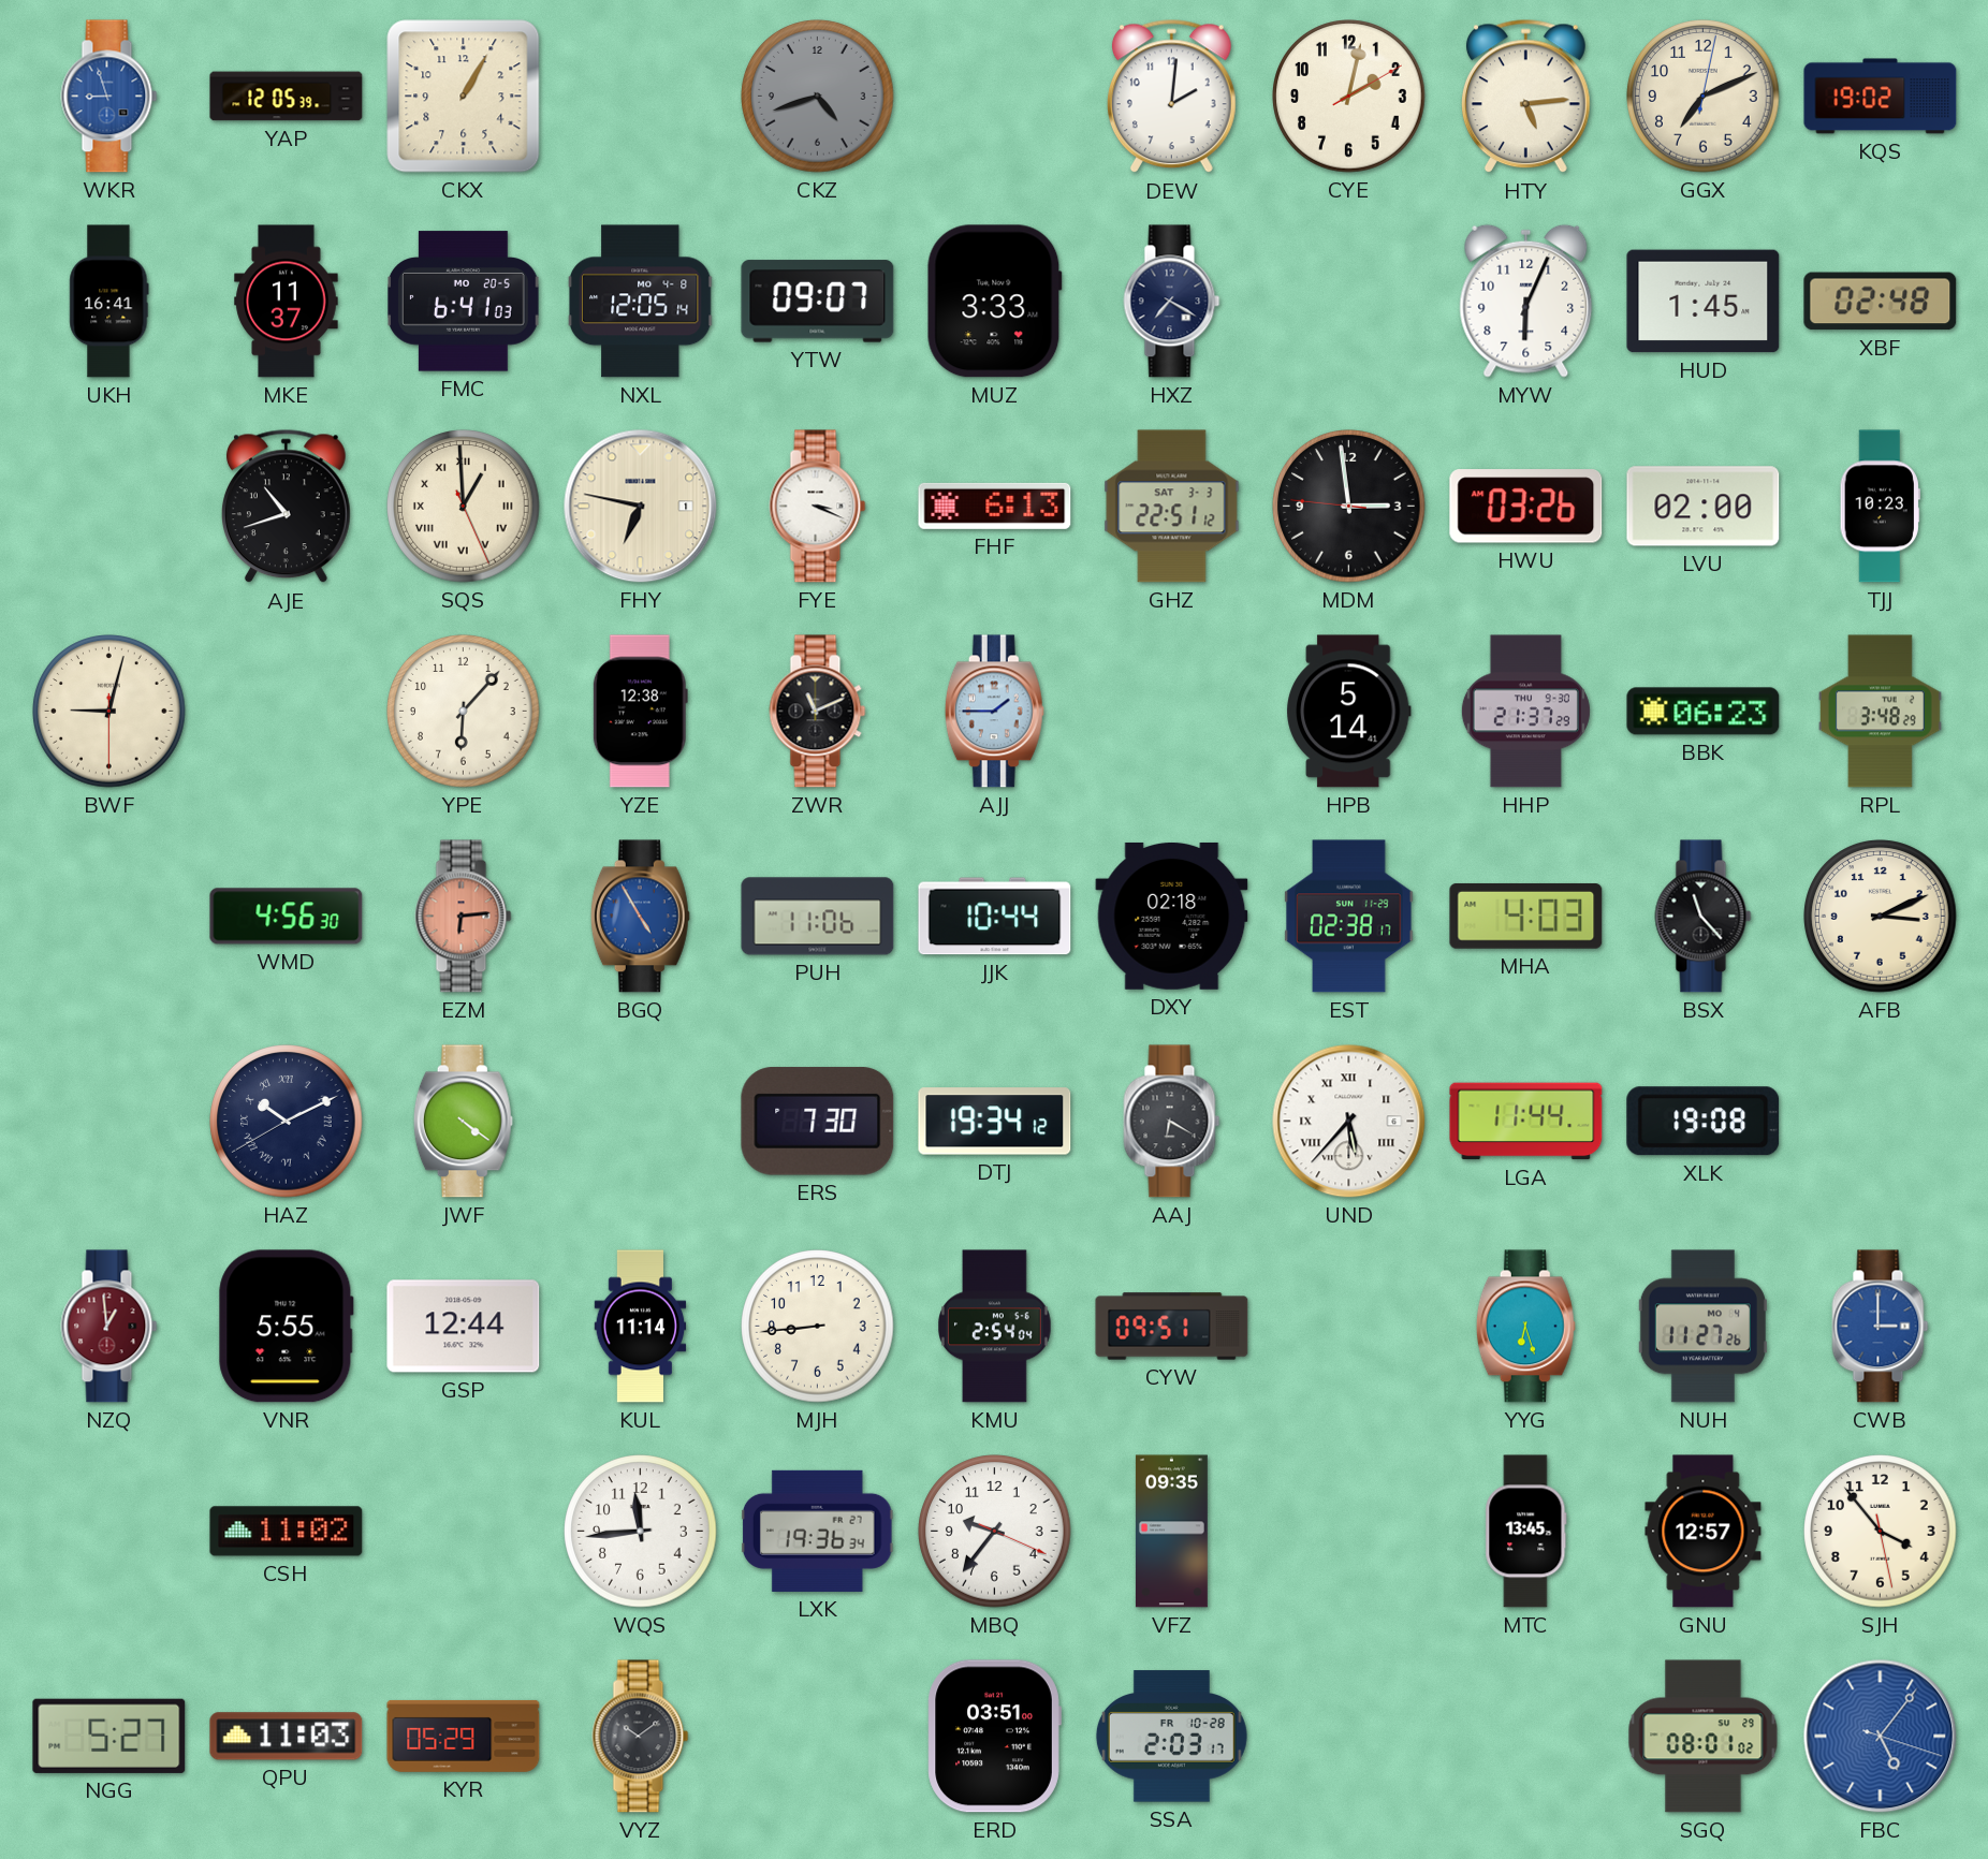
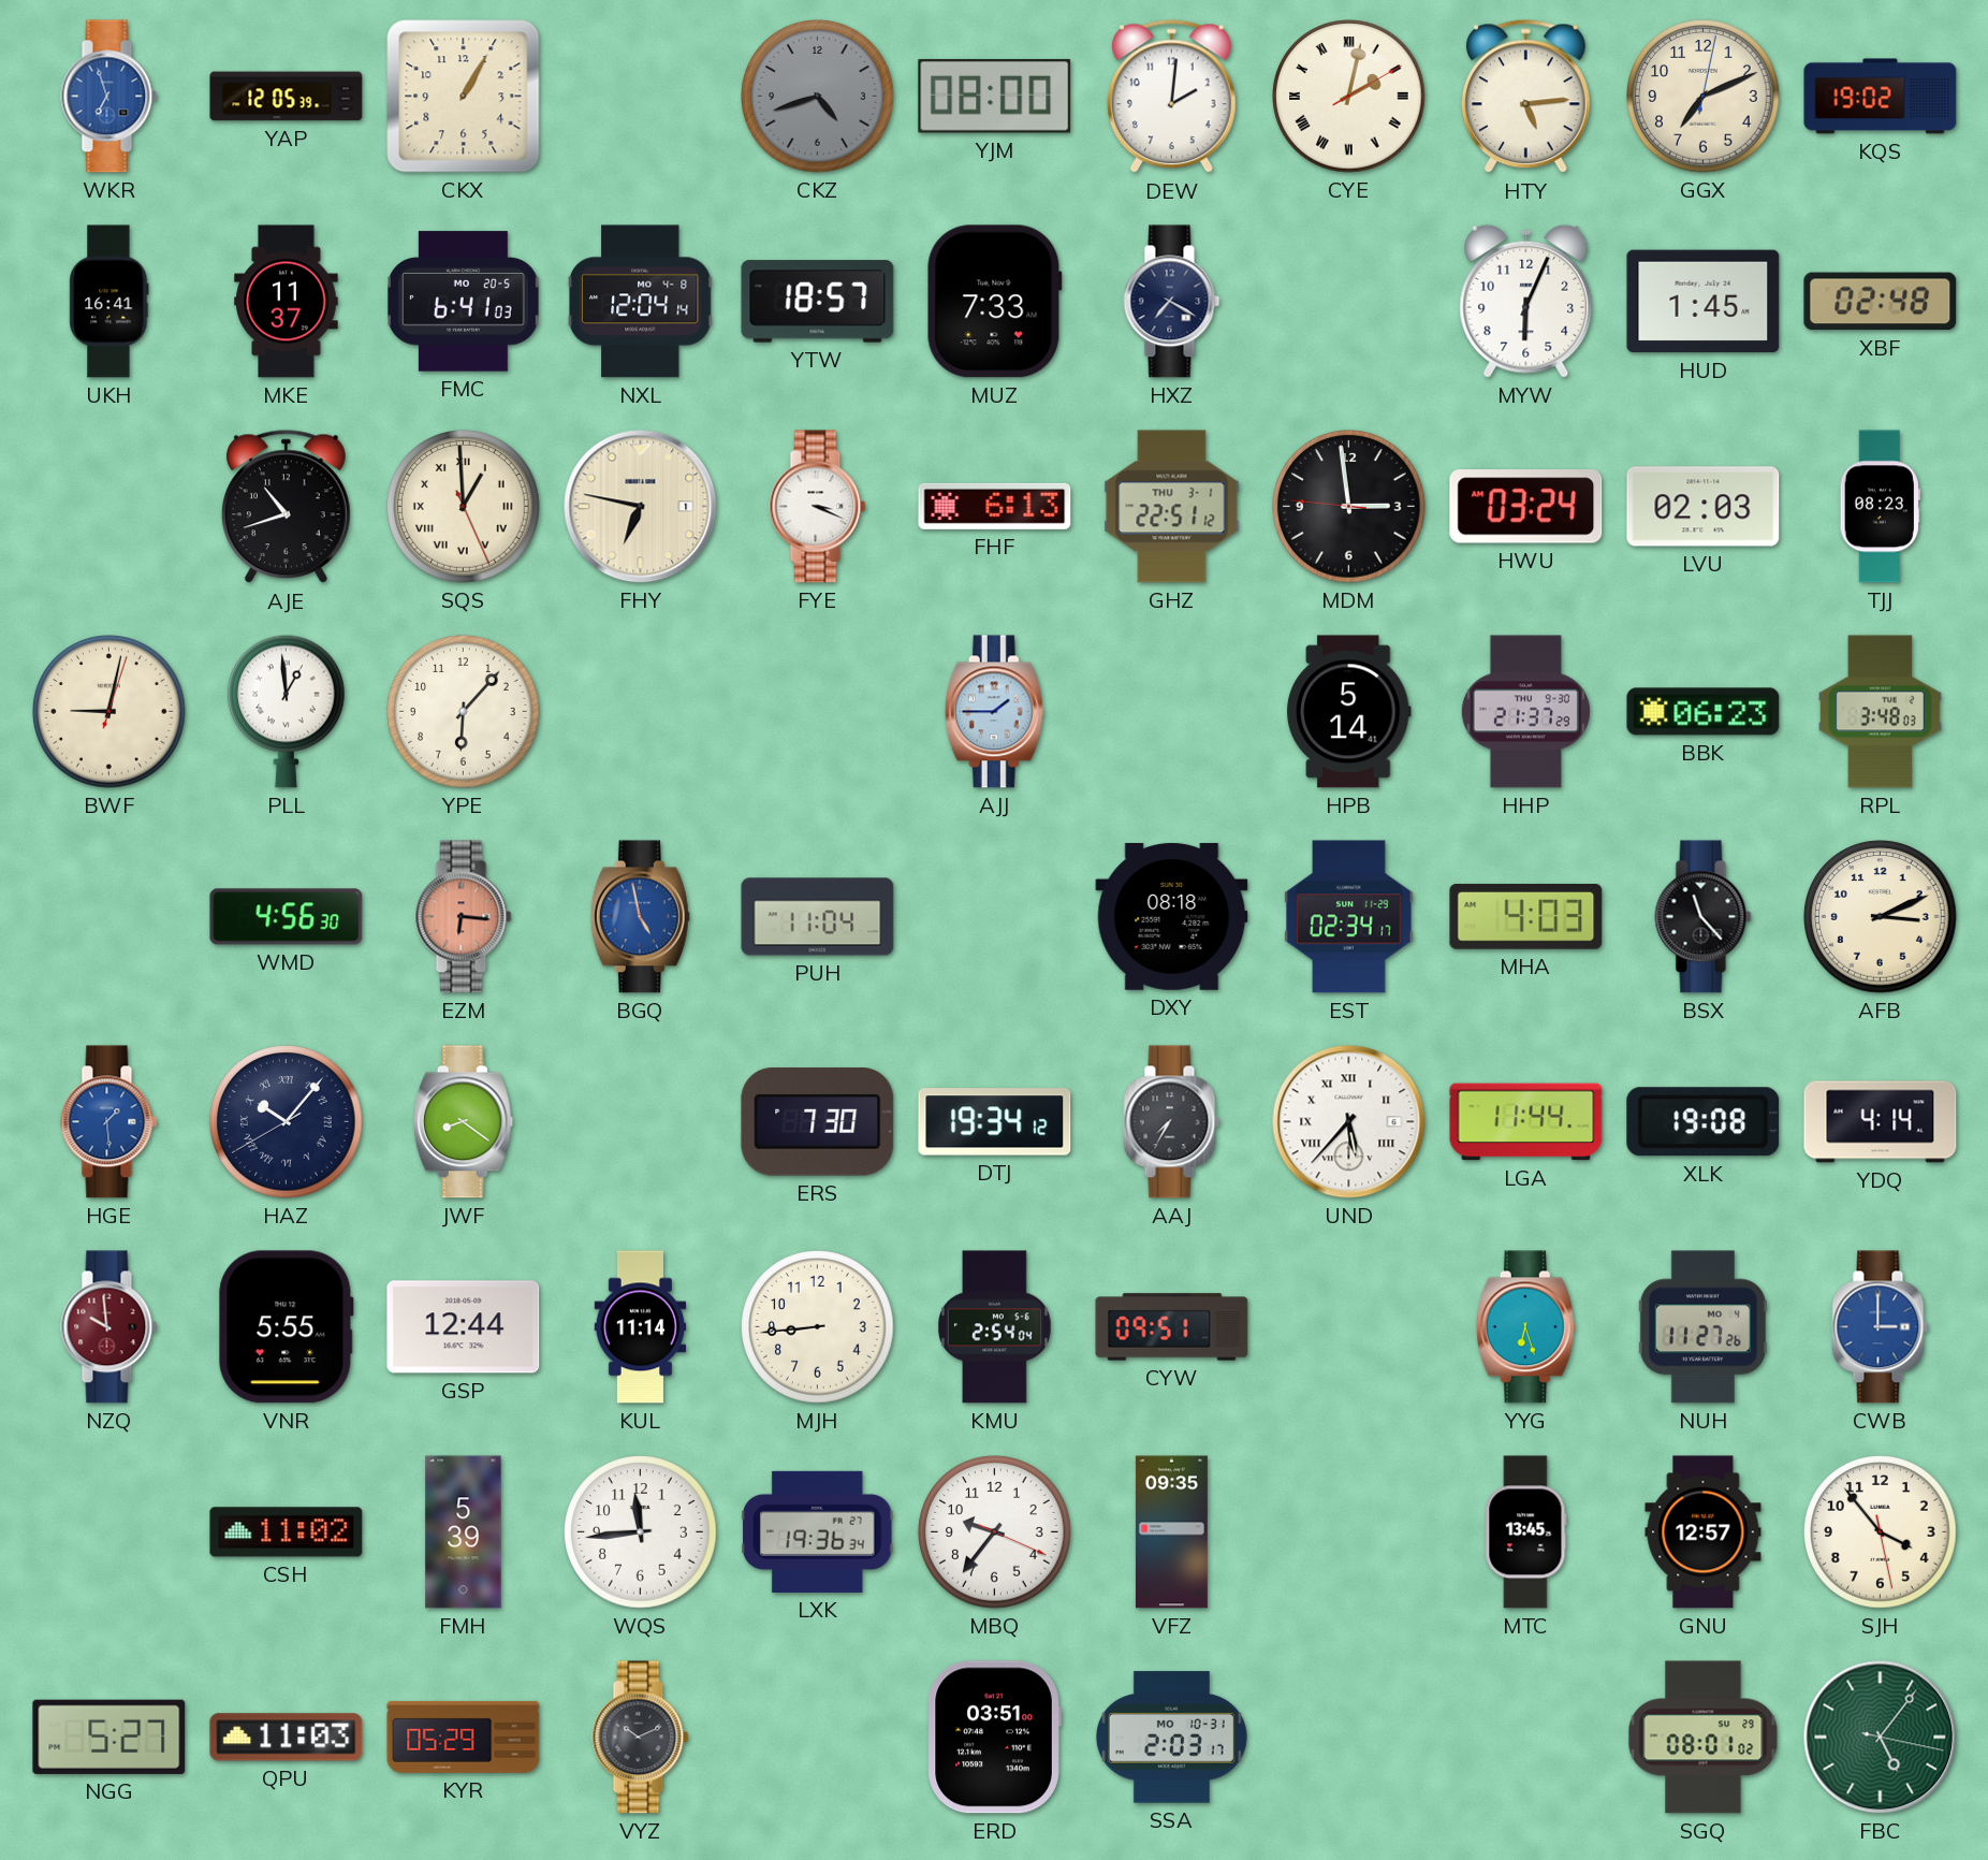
WKR: 8:57 -> 6:57 (109, 97)
YJM: none -> 08:00 (995, 96)
CYE numerals: Arabic -> Roman (1349, 97)
NXL: 12:05 -> 12:04 (640, 302)
YTW: 09:07 -> 18:57 (818, 302)
MUZ: 3:33 -> 7:33 (994, 302)
GHZ date: SAT 3-3 -> THU 3-1 (1172, 507)
HWU: 03:26 -> 03:24 (1526, 507)
LVU: 02:00 -> 02:03 (1704, 507)
TJJ: 10:23 -> 08:23 (1880, 507)
BWF: 9:02:30 -> 9:02:03 (109, 712)
PLL: none -> 12:59 (287, 711)
YZE: 12:38 -> none (640, 712)
ZWR: 11:11 -> none (818, 712)
RPL: 3:48:29 -> 3:48:03 (1880, 712)
EZM: 6:14 -> 6:16 (464, 917)
BGQ: 4:55 -> 4:58 (640, 917)
PUH: 11:06 -> 11:04 (818, 917)
JJK: 10:44 -> none (995, 917)
DXY: 02:18 -> 08:18 (1172, 916)
EST: 02:38 -> 02:34 (1349, 917)
HGE: none -> 1:29 (109, 1122)
HAZ: 10:10 -> 10:06 (287, 1122)
JWF: 4:21 -> 8:21 (463, 1122)
AAJ: 6:20 -> 7:35 (1172, 1122)
YDQ: none -> 4:14 (1881, 1122)
NZQ: 12:59 -> 9:59 (109, 1327)
FMH: none -> 5:39 (464, 1532)
VYZ: 10:09 -> 10:11 (641, 1738)
SSA date: FR 10-28 -> MO 10-31 (1171, 1738)
FBC: 5:06:18 -> 5:06:17 (1881, 1738)
FBC dial: blue -> green (1881, 1738)
